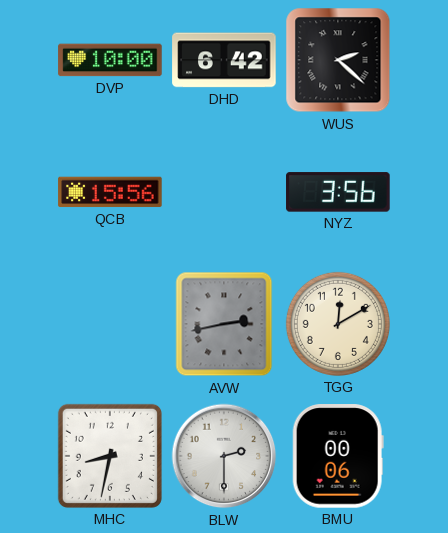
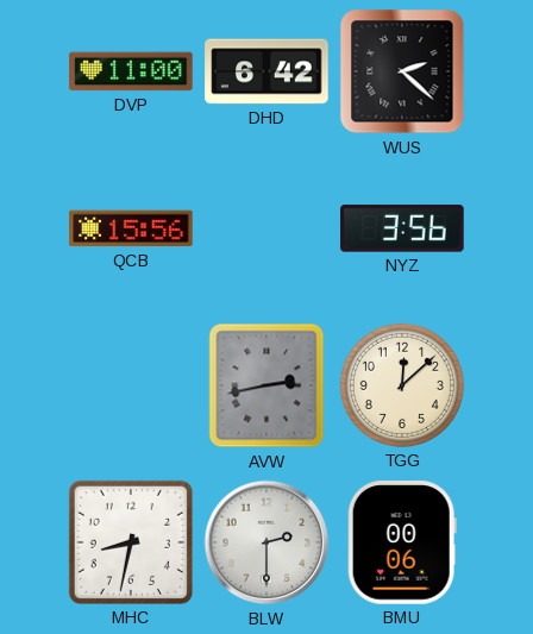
DVP: 10:00 -> 11:00 (131, 71)
TGG: 12:10 -> 12:08 (402, 385)
